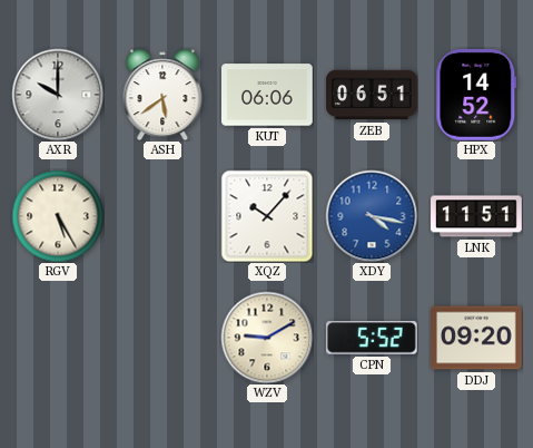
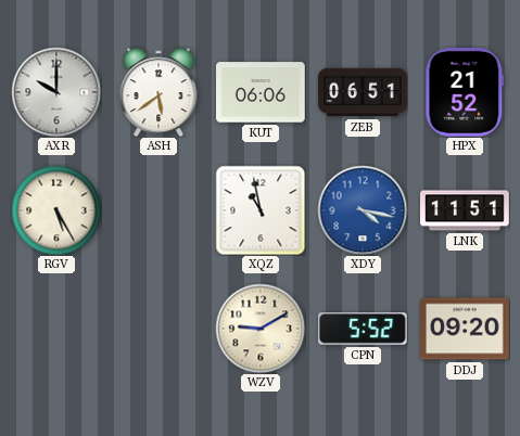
HPX: 14:52 -> 21:52 (465, 92)
XQZ: 10:07 -> 10:58 (261, 210)
